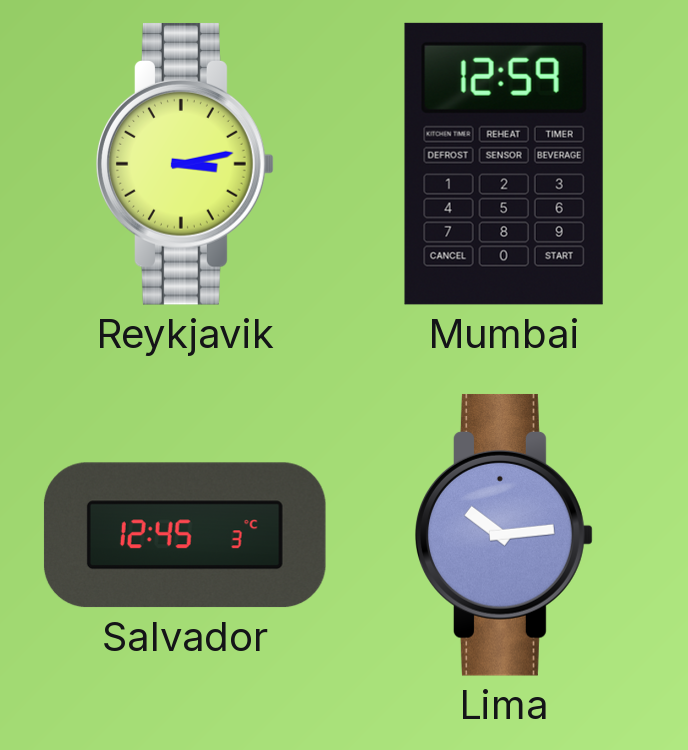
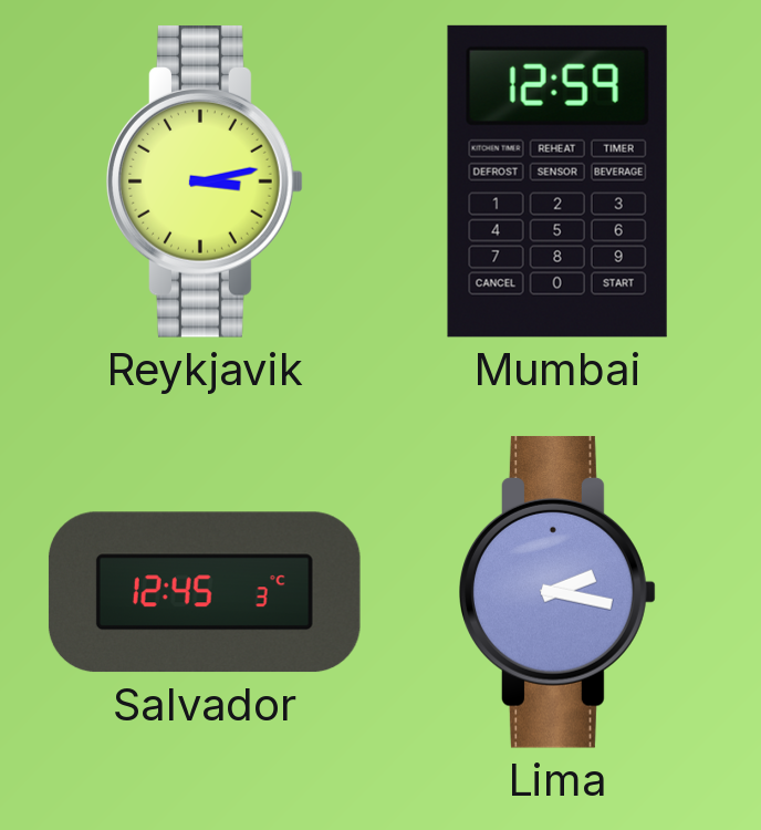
Lima: 10:14 -> 2:17 (557, 592)
